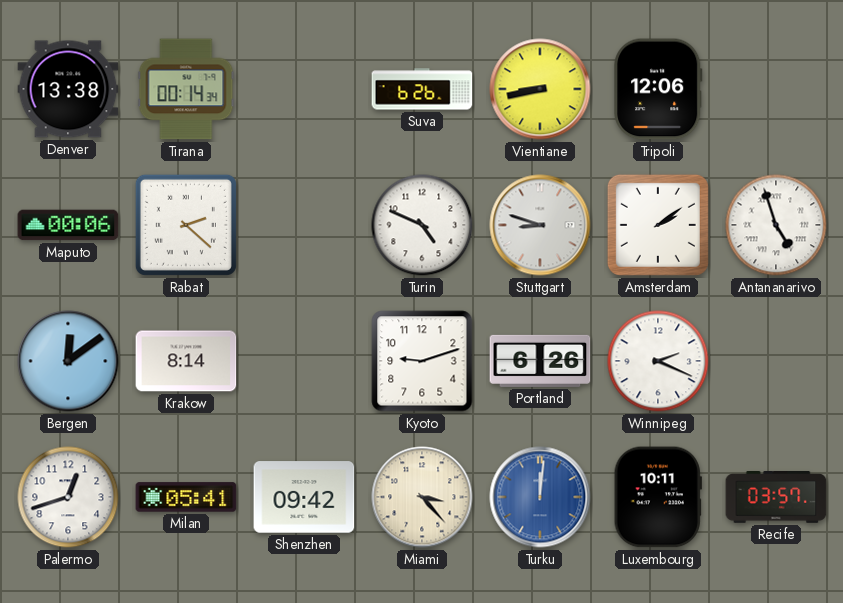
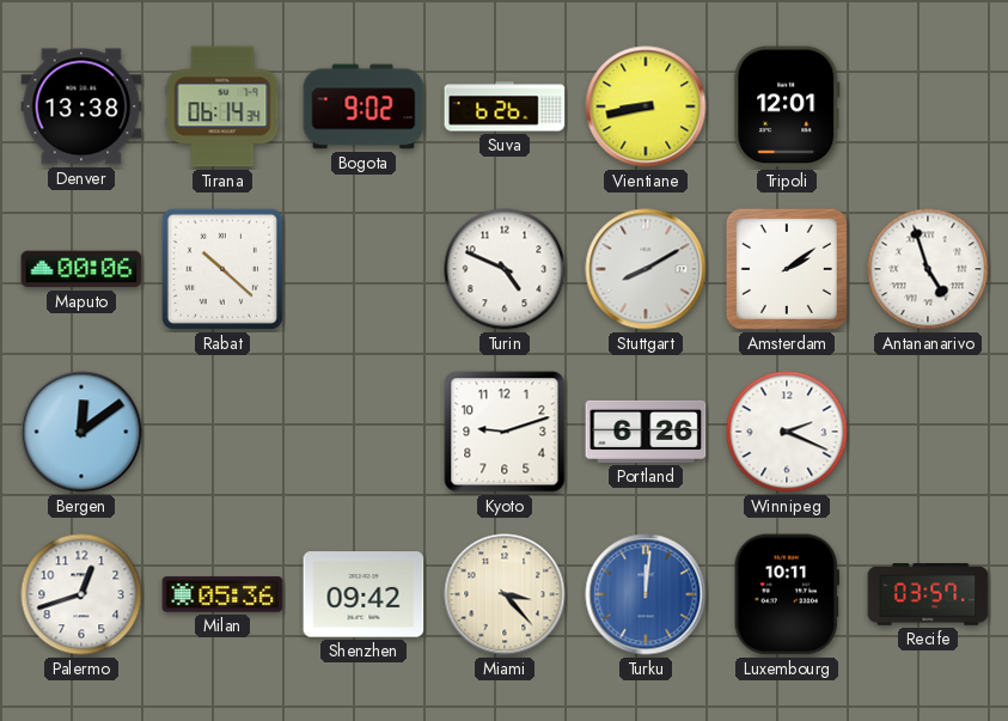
Tirana: 00:14 -> 06:14 (222, 106)
Bogota: none -> 9:02 (364, 106)
Tripoli: 12:06 -> 12:01 (787, 106)
Rabat: 2:22 -> 10:22 (222, 269)
Stuttgart: 8:48 -> 8:10 (646, 269)
Krakow: 8:14 -> none (186, 361)
Milan: 05:41 -> 05:36 (222, 594)
